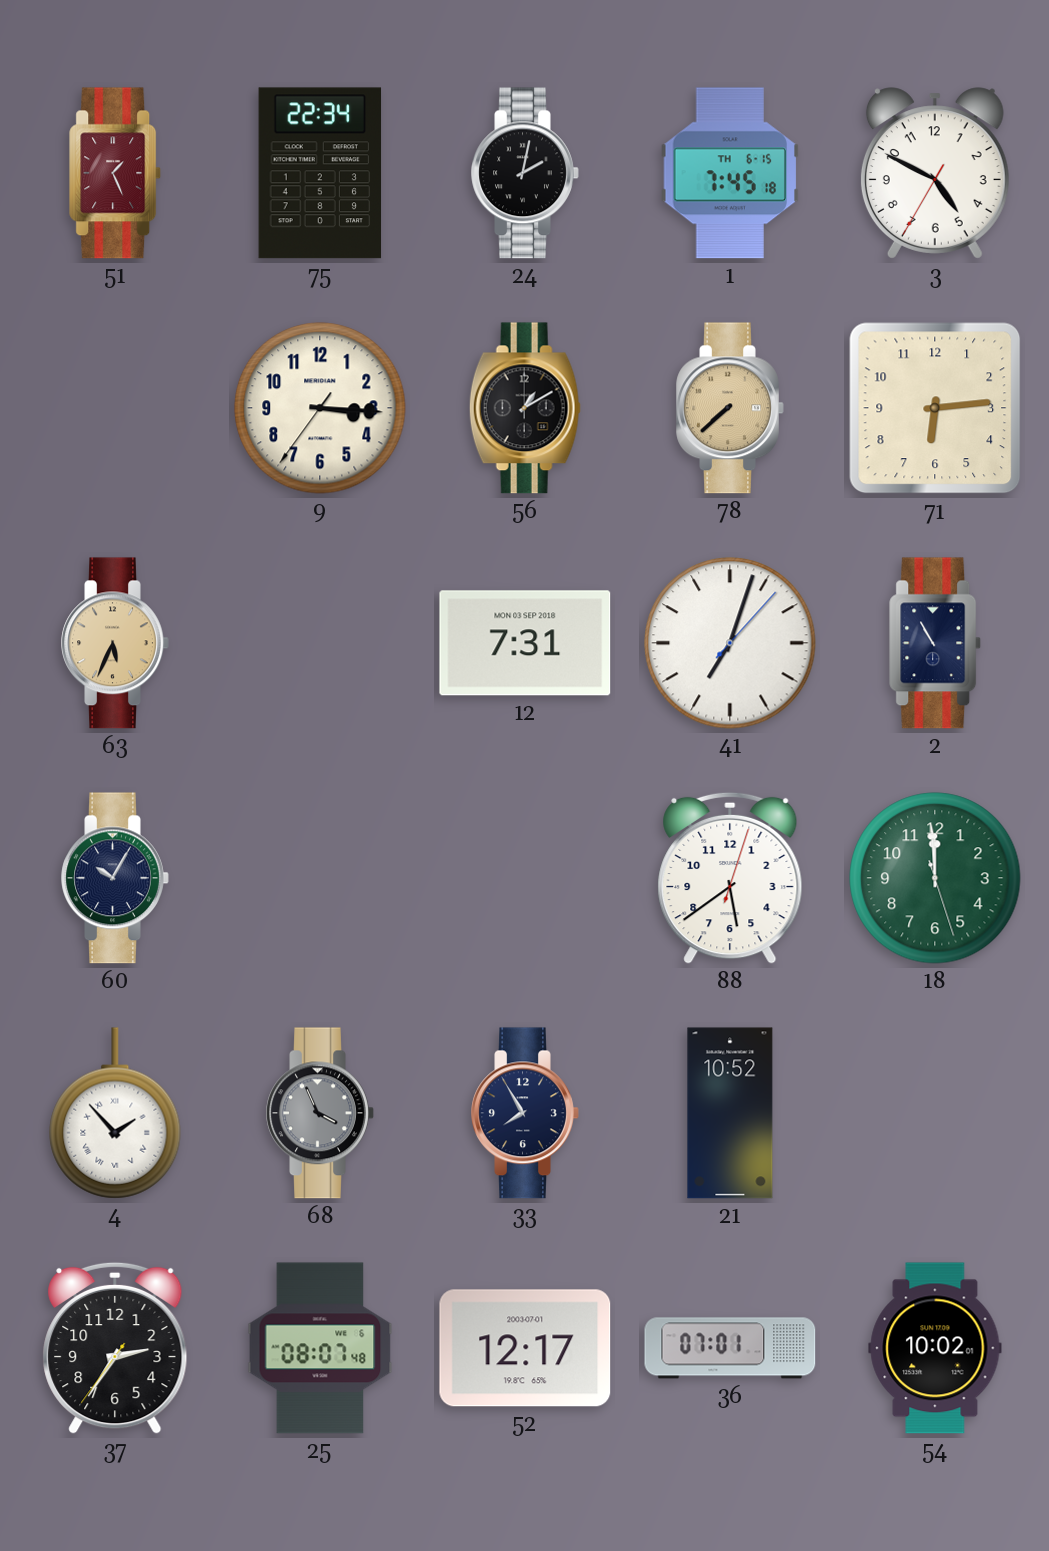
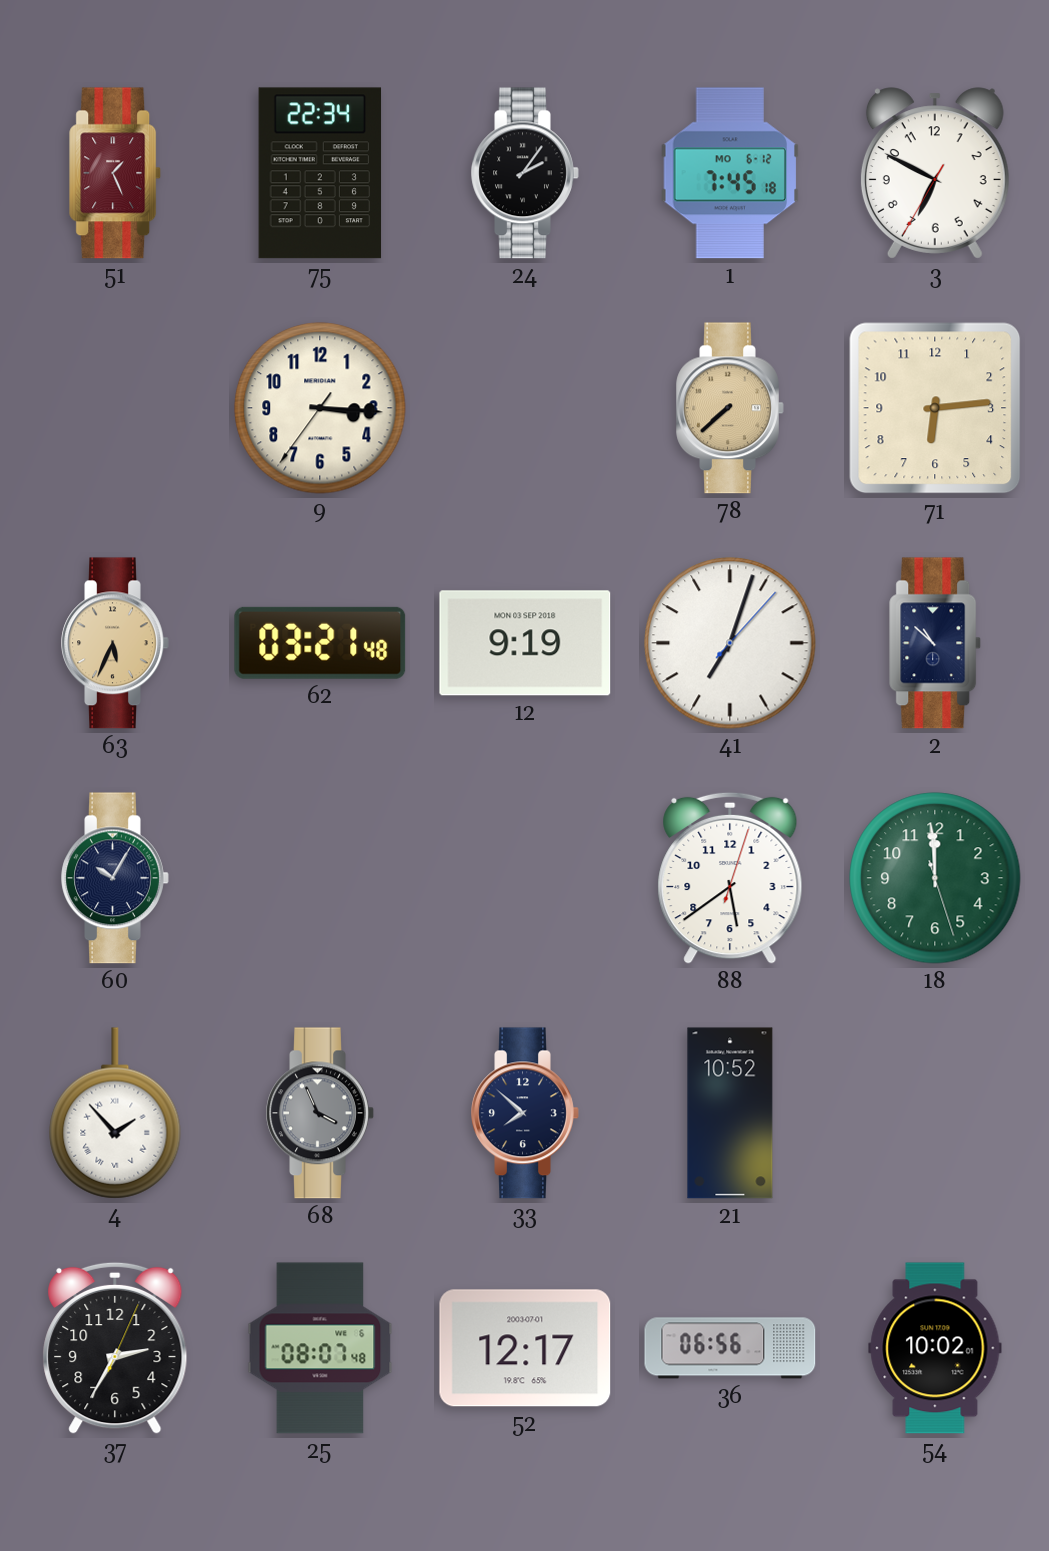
24: 2:02 -> 2:06 (525, 173)
1 date: TH 6-15 -> MO 6-12 (730, 173)
3: 4:49 -> 6:49 (935, 173)
56: 1:10 -> none (525, 408)
62: none -> 03:21 (320, 643)
12: 7:31 -> 9:19 (525, 643)
2: 10:55 -> 10:52 (936, 643)
33: 7:55 -> 7:52 (525, 1113)
37: 2:35:36 -> 2:35:04 (115, 1348)
36: 07:01 -> 06:56 (730, 1348)
